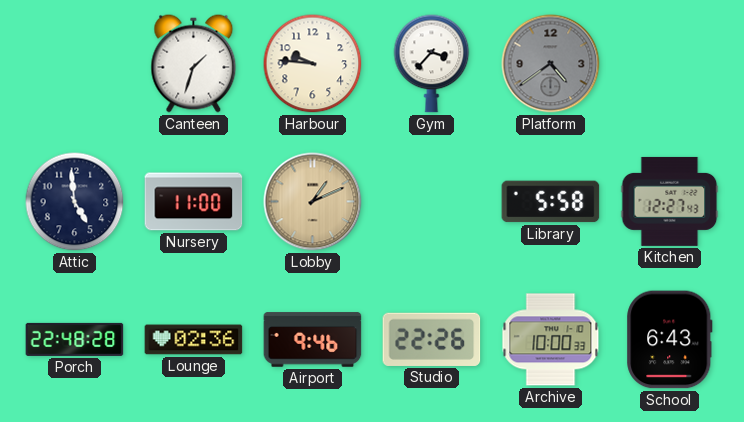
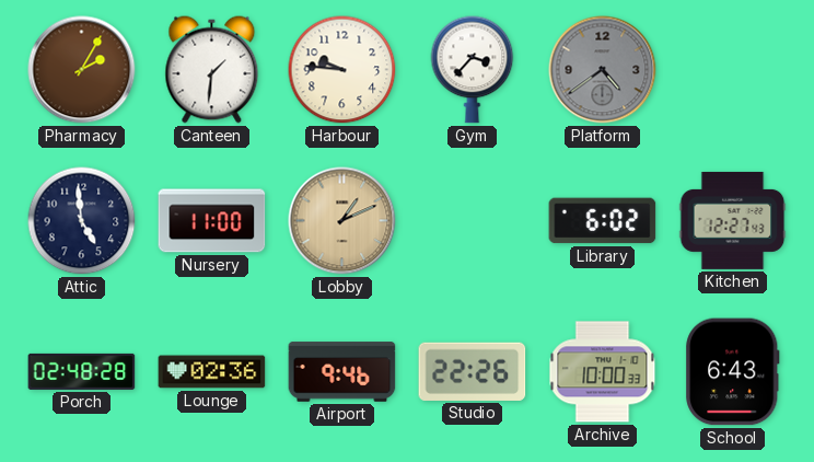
Pharmacy: none -> 2:05 (82, 70)
Canteen: 1:33 -> 1:31 (212, 70)
Library: 5:58 -> 6:02 (603, 221)
Porch: 22:48 -> 02:48 (82, 371)
